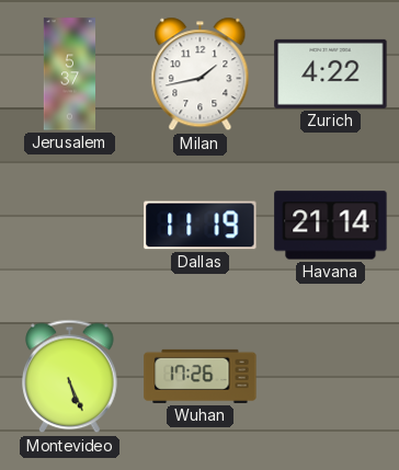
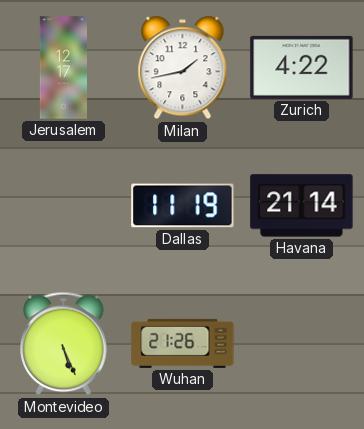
Jerusalem: 5:37 -> 12:17 (63, 68)
Wuhan: 17:26 -> 21:26 (183, 343)
